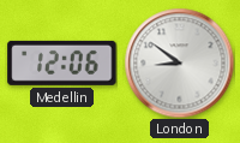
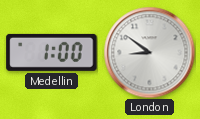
Medellin: 12:06 -> 1:00 (52, 52)
